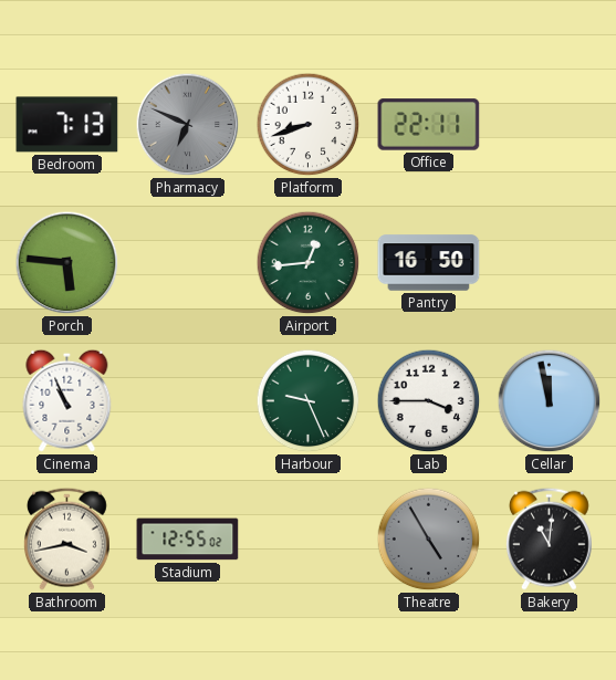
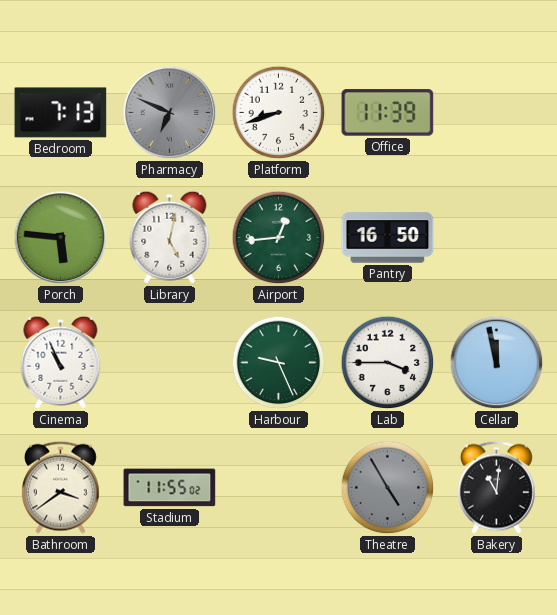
Office: 22:11 -> 11:39 (388, 113)
Library: none -> 5:02 (170, 237)
Bathroom: 3:43 -> 3:39 (60, 487)
Stadium: 12:55 -> 11:55 (170, 488)
